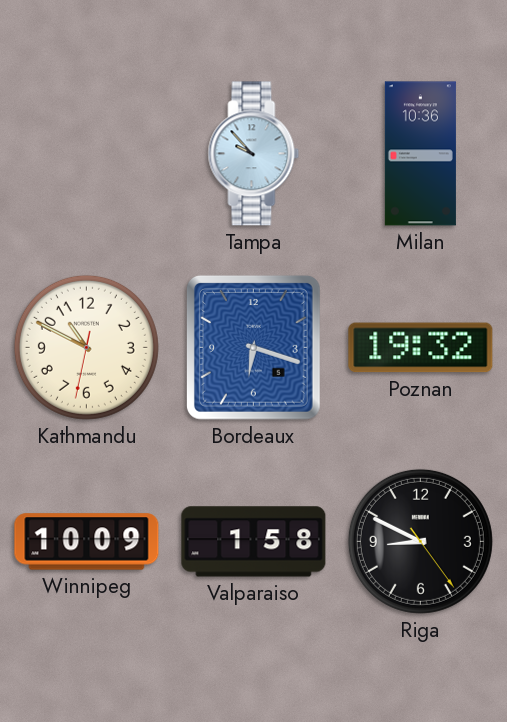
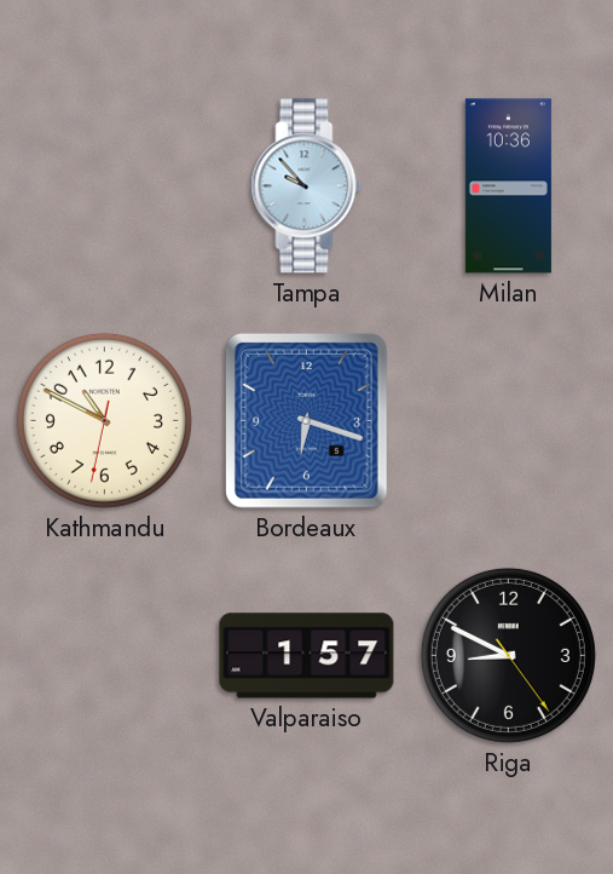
Poznan: 19:32 -> none (421, 348)
Winnipeg: 10:09 -> none (87, 542)
Valparaiso: 1:58 -> 1:57 (307, 656)
